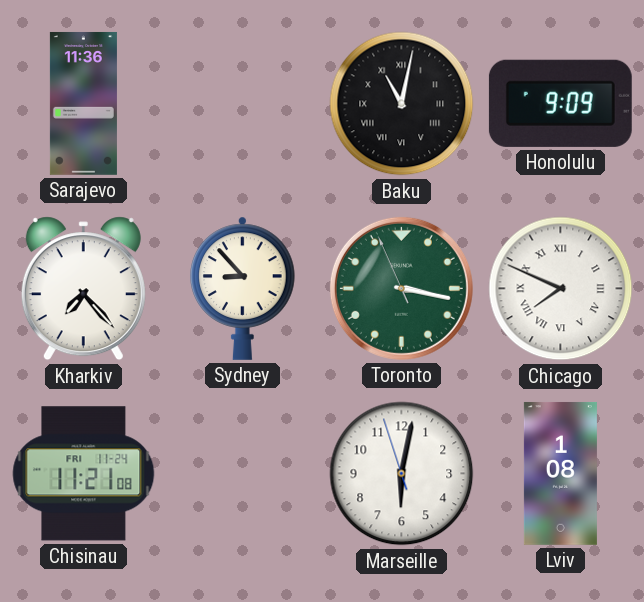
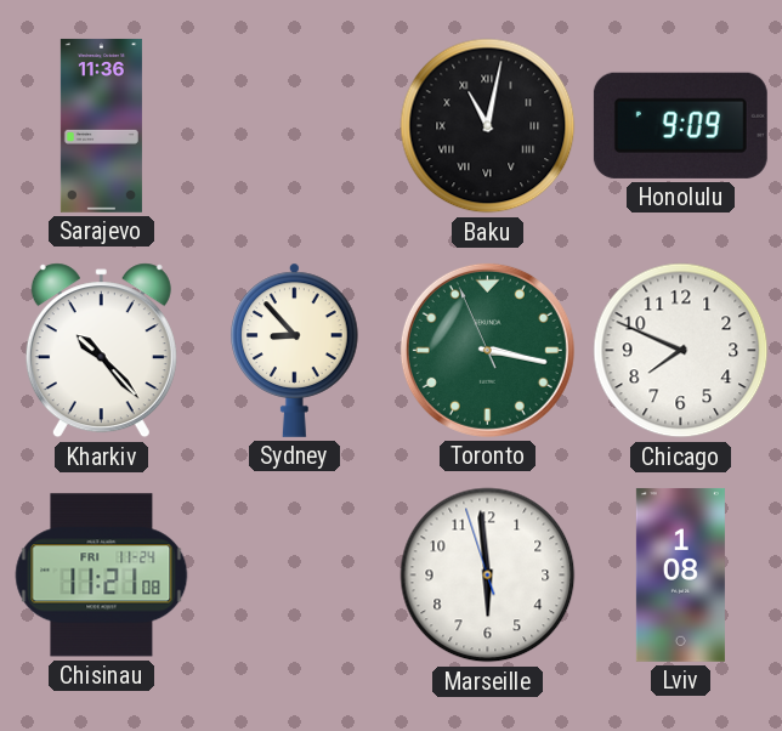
Kharkiv: 7:23 -> 10:23 (101, 351)
Chicago numerals: Roman -> Arabic (681, 351)
Marseille: 6:01 -> 5:58 (488, 576)
